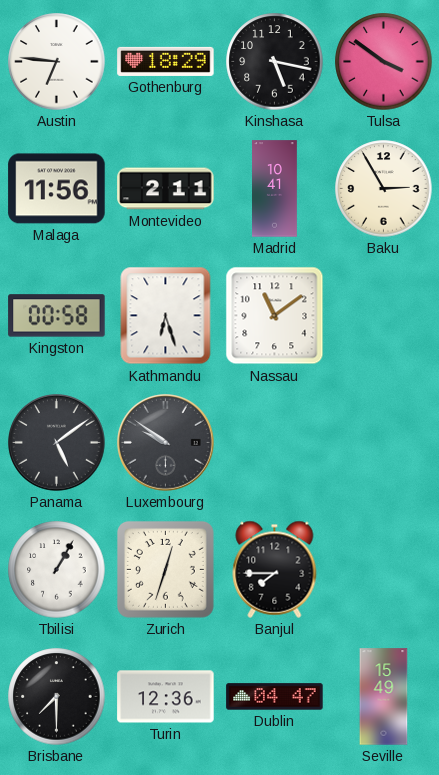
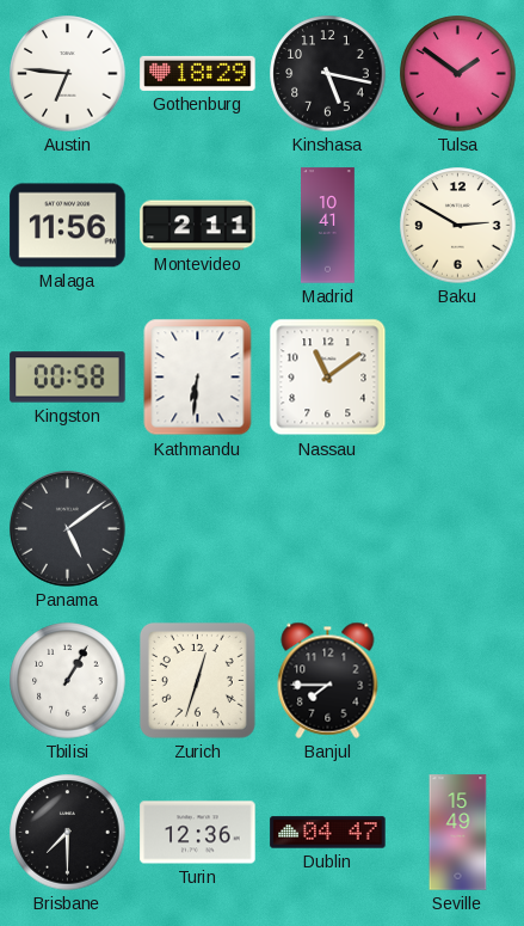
Tulsa: 3:51 -> 1:51 (458, 74)
Baku: 2:55 -> 2:50 (458, 226)
Kathmandu: 6:27 -> 6:31 (198, 378)
Luxembourg: 9:51 -> none (166, 443)
